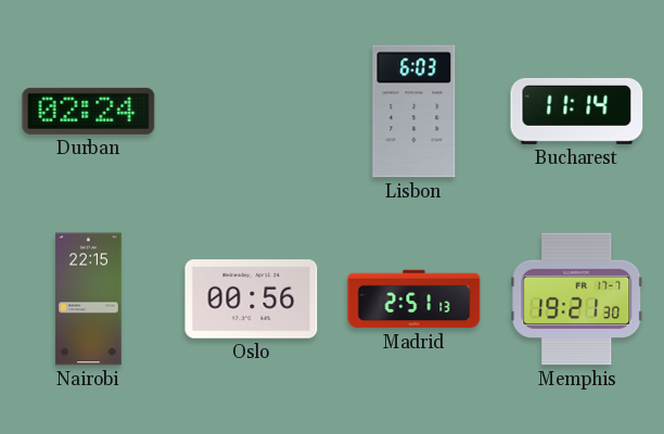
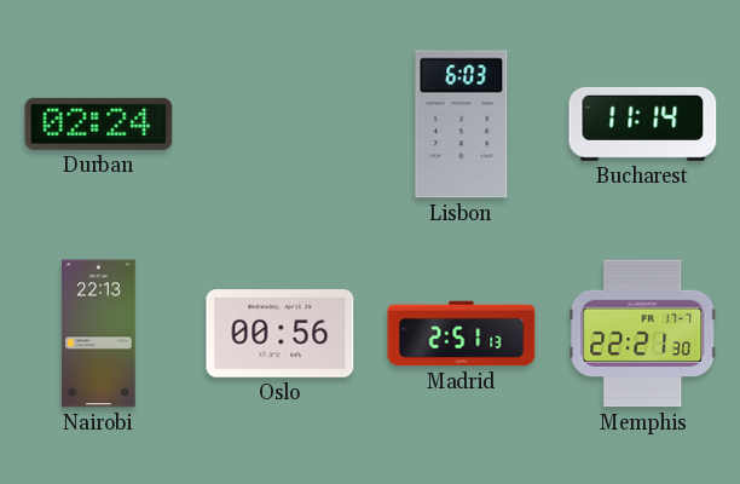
Nairobi: 22:15 -> 22:13 (99, 334)
Memphis: 19:21 -> 22:21 (643, 334)
